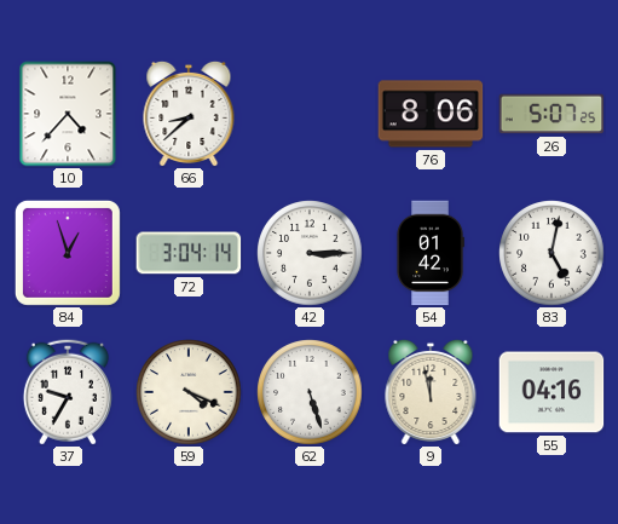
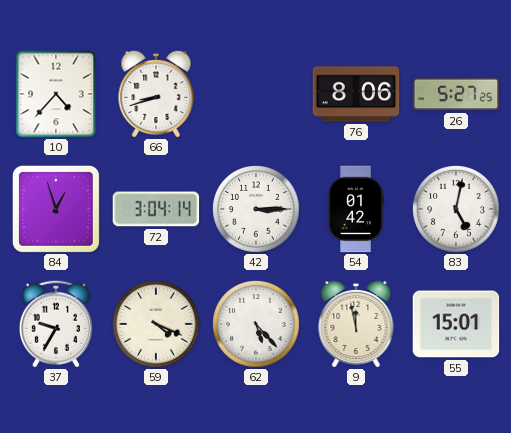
66: 8:38 -> 8:42 (156, 93)
26: 5:07 -> 5:27 (456, 94)
62: 5:27 -> 5:23 (256, 324)
55: 04:16 -> 15:01 (456, 324)
